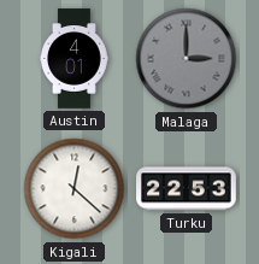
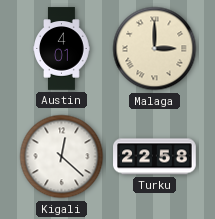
Malaga dial: grey -> cream (155, 49)
Turku: 22:53 -> 22:58 (155, 157)
